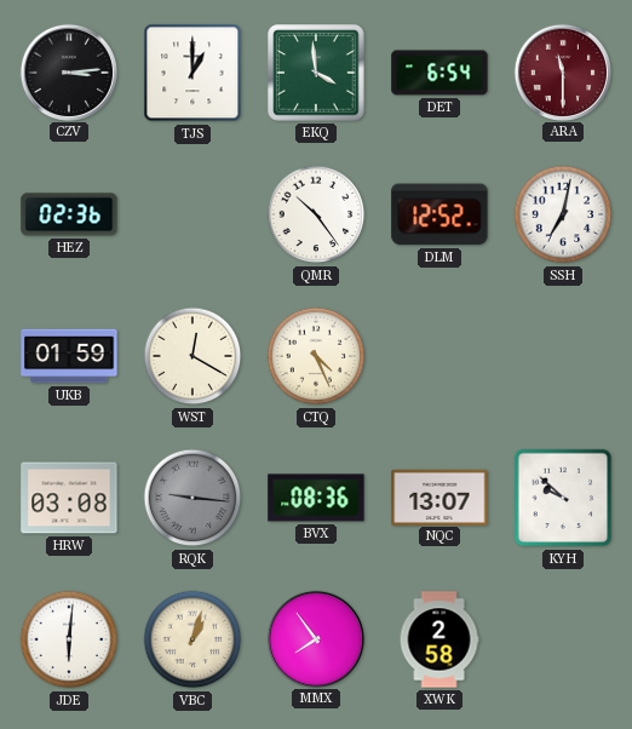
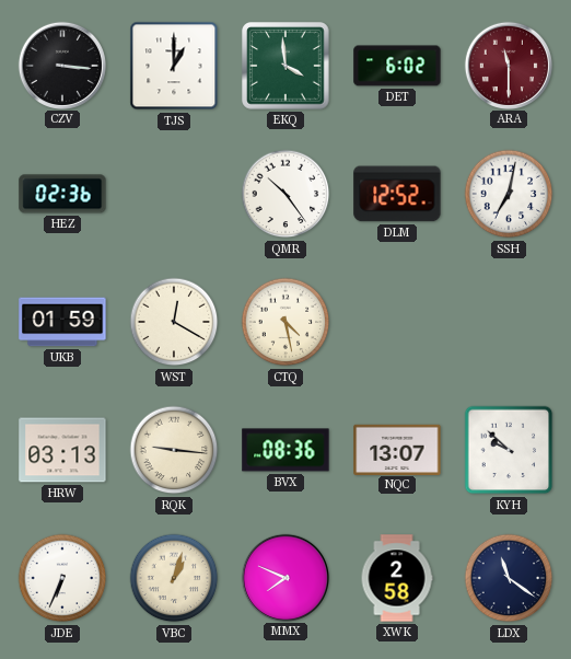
CZV: 3:14 -> 3:16 (61, 65)
DET: 6:54 -> 6:02 (397, 66)
CTQ: 4:26 -> 4:28 (285, 322)
HRW: 03:08 -> 03:13 (62, 450)
RQK dial: grey -> cream (174, 450)
JDE: 6:01 -> 6:34 (62, 578)
MMX: 7:54 -> 7:49 (284, 577)
LDX: none -> 11:21 (509, 578)
